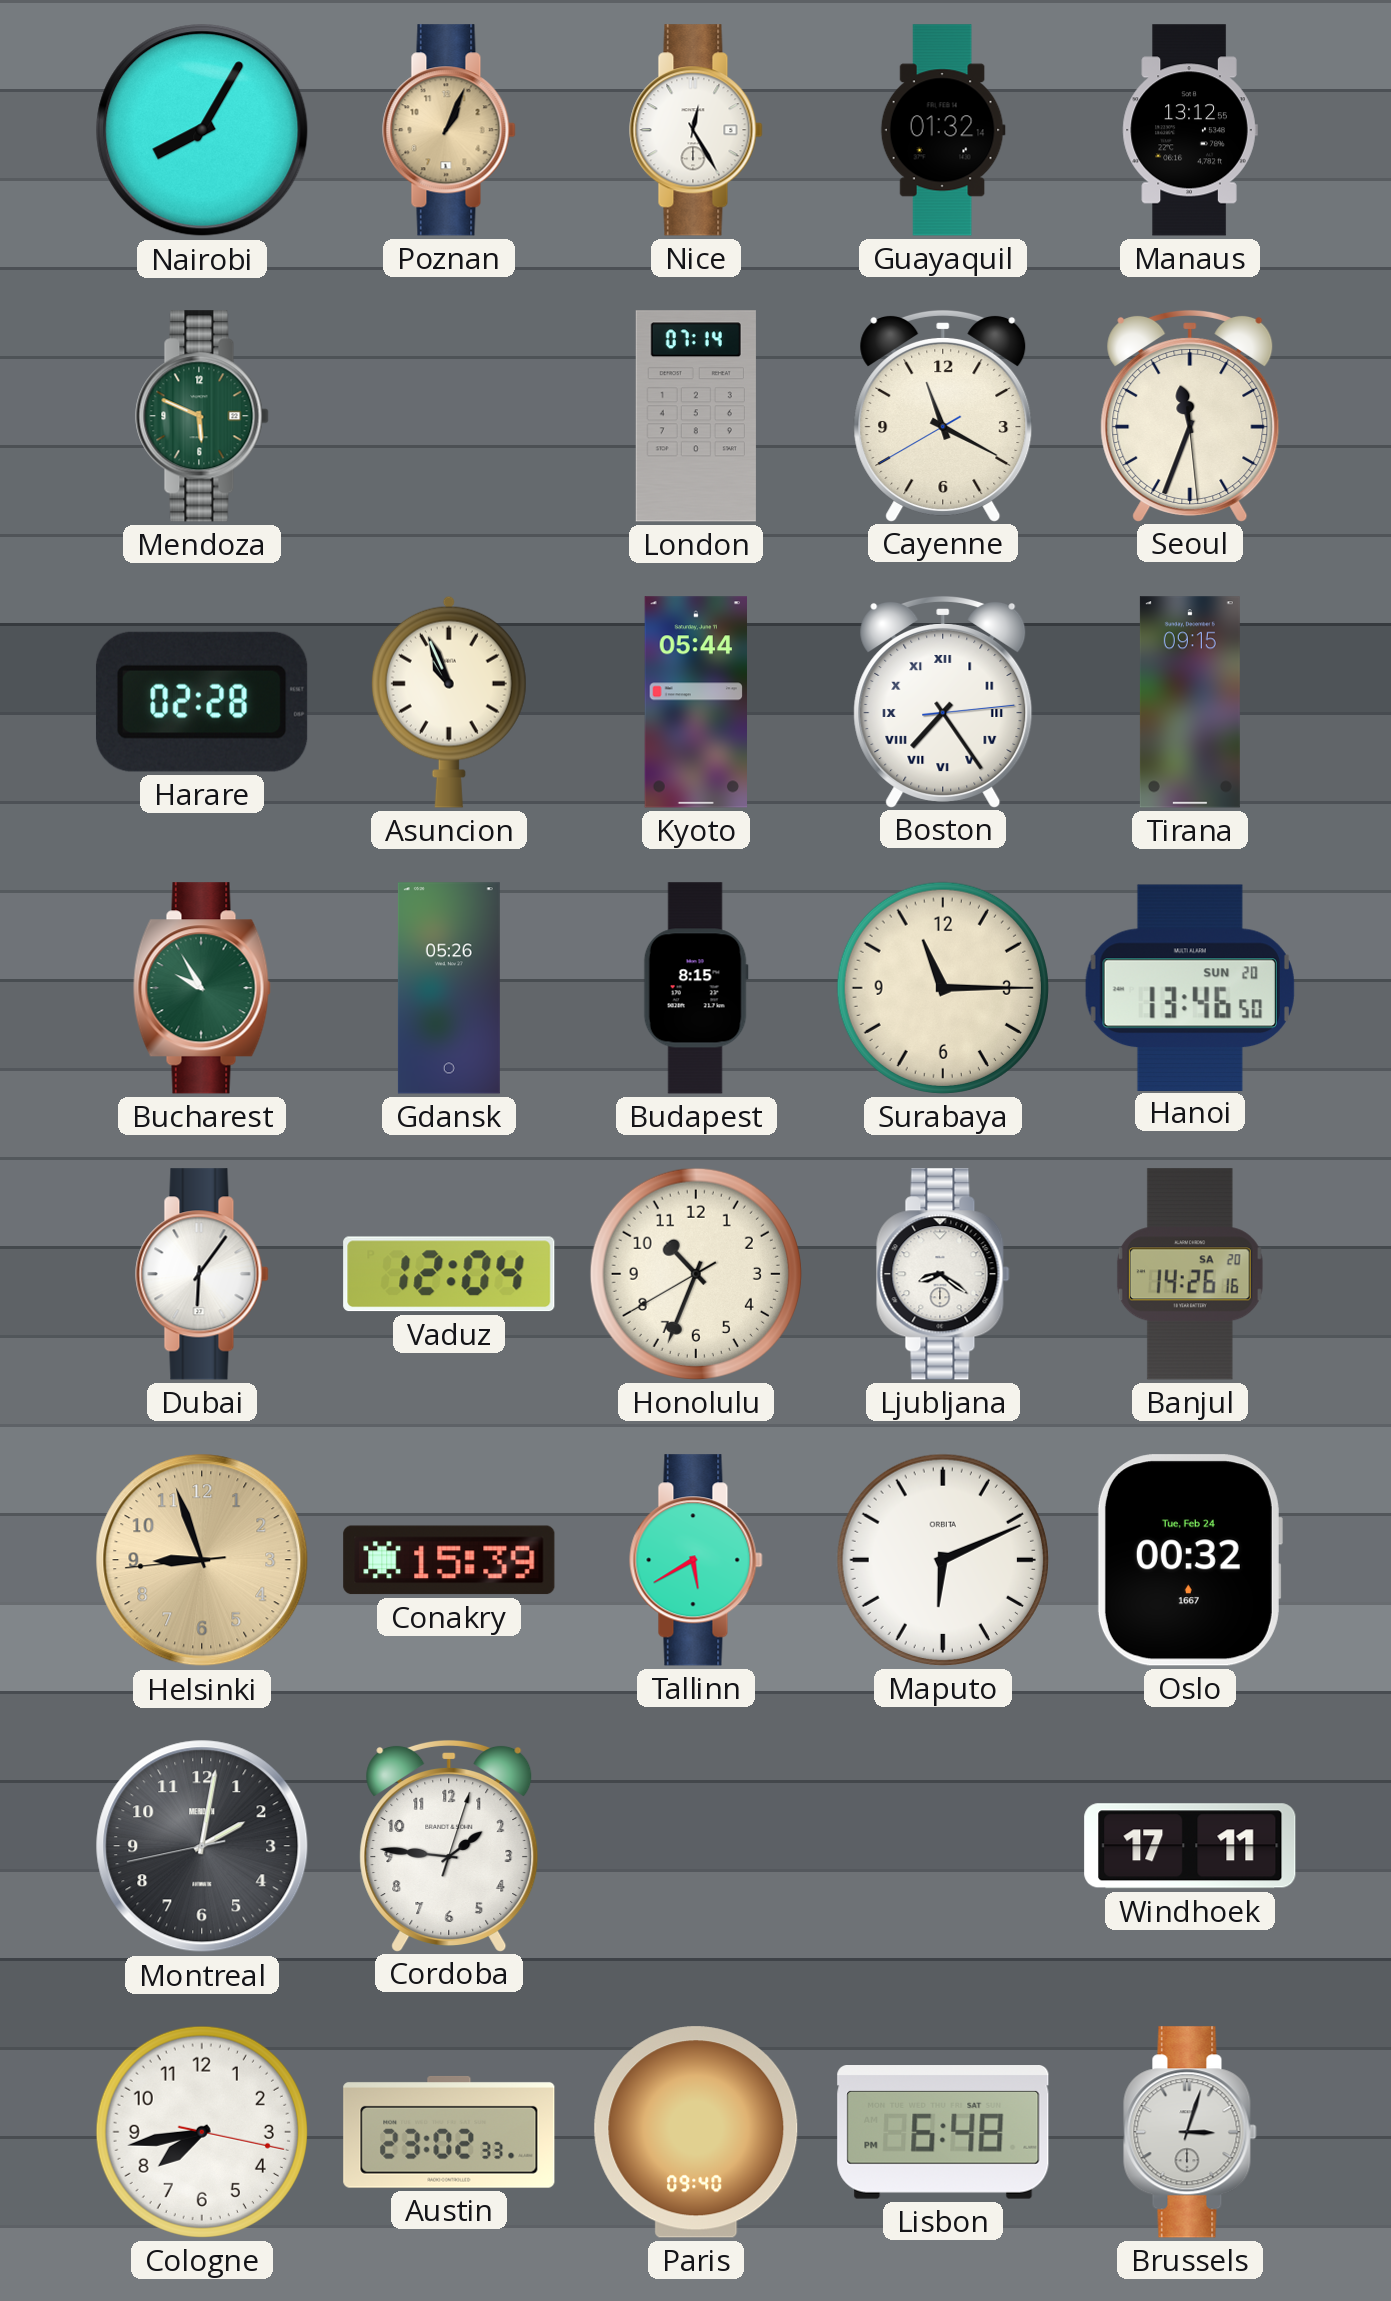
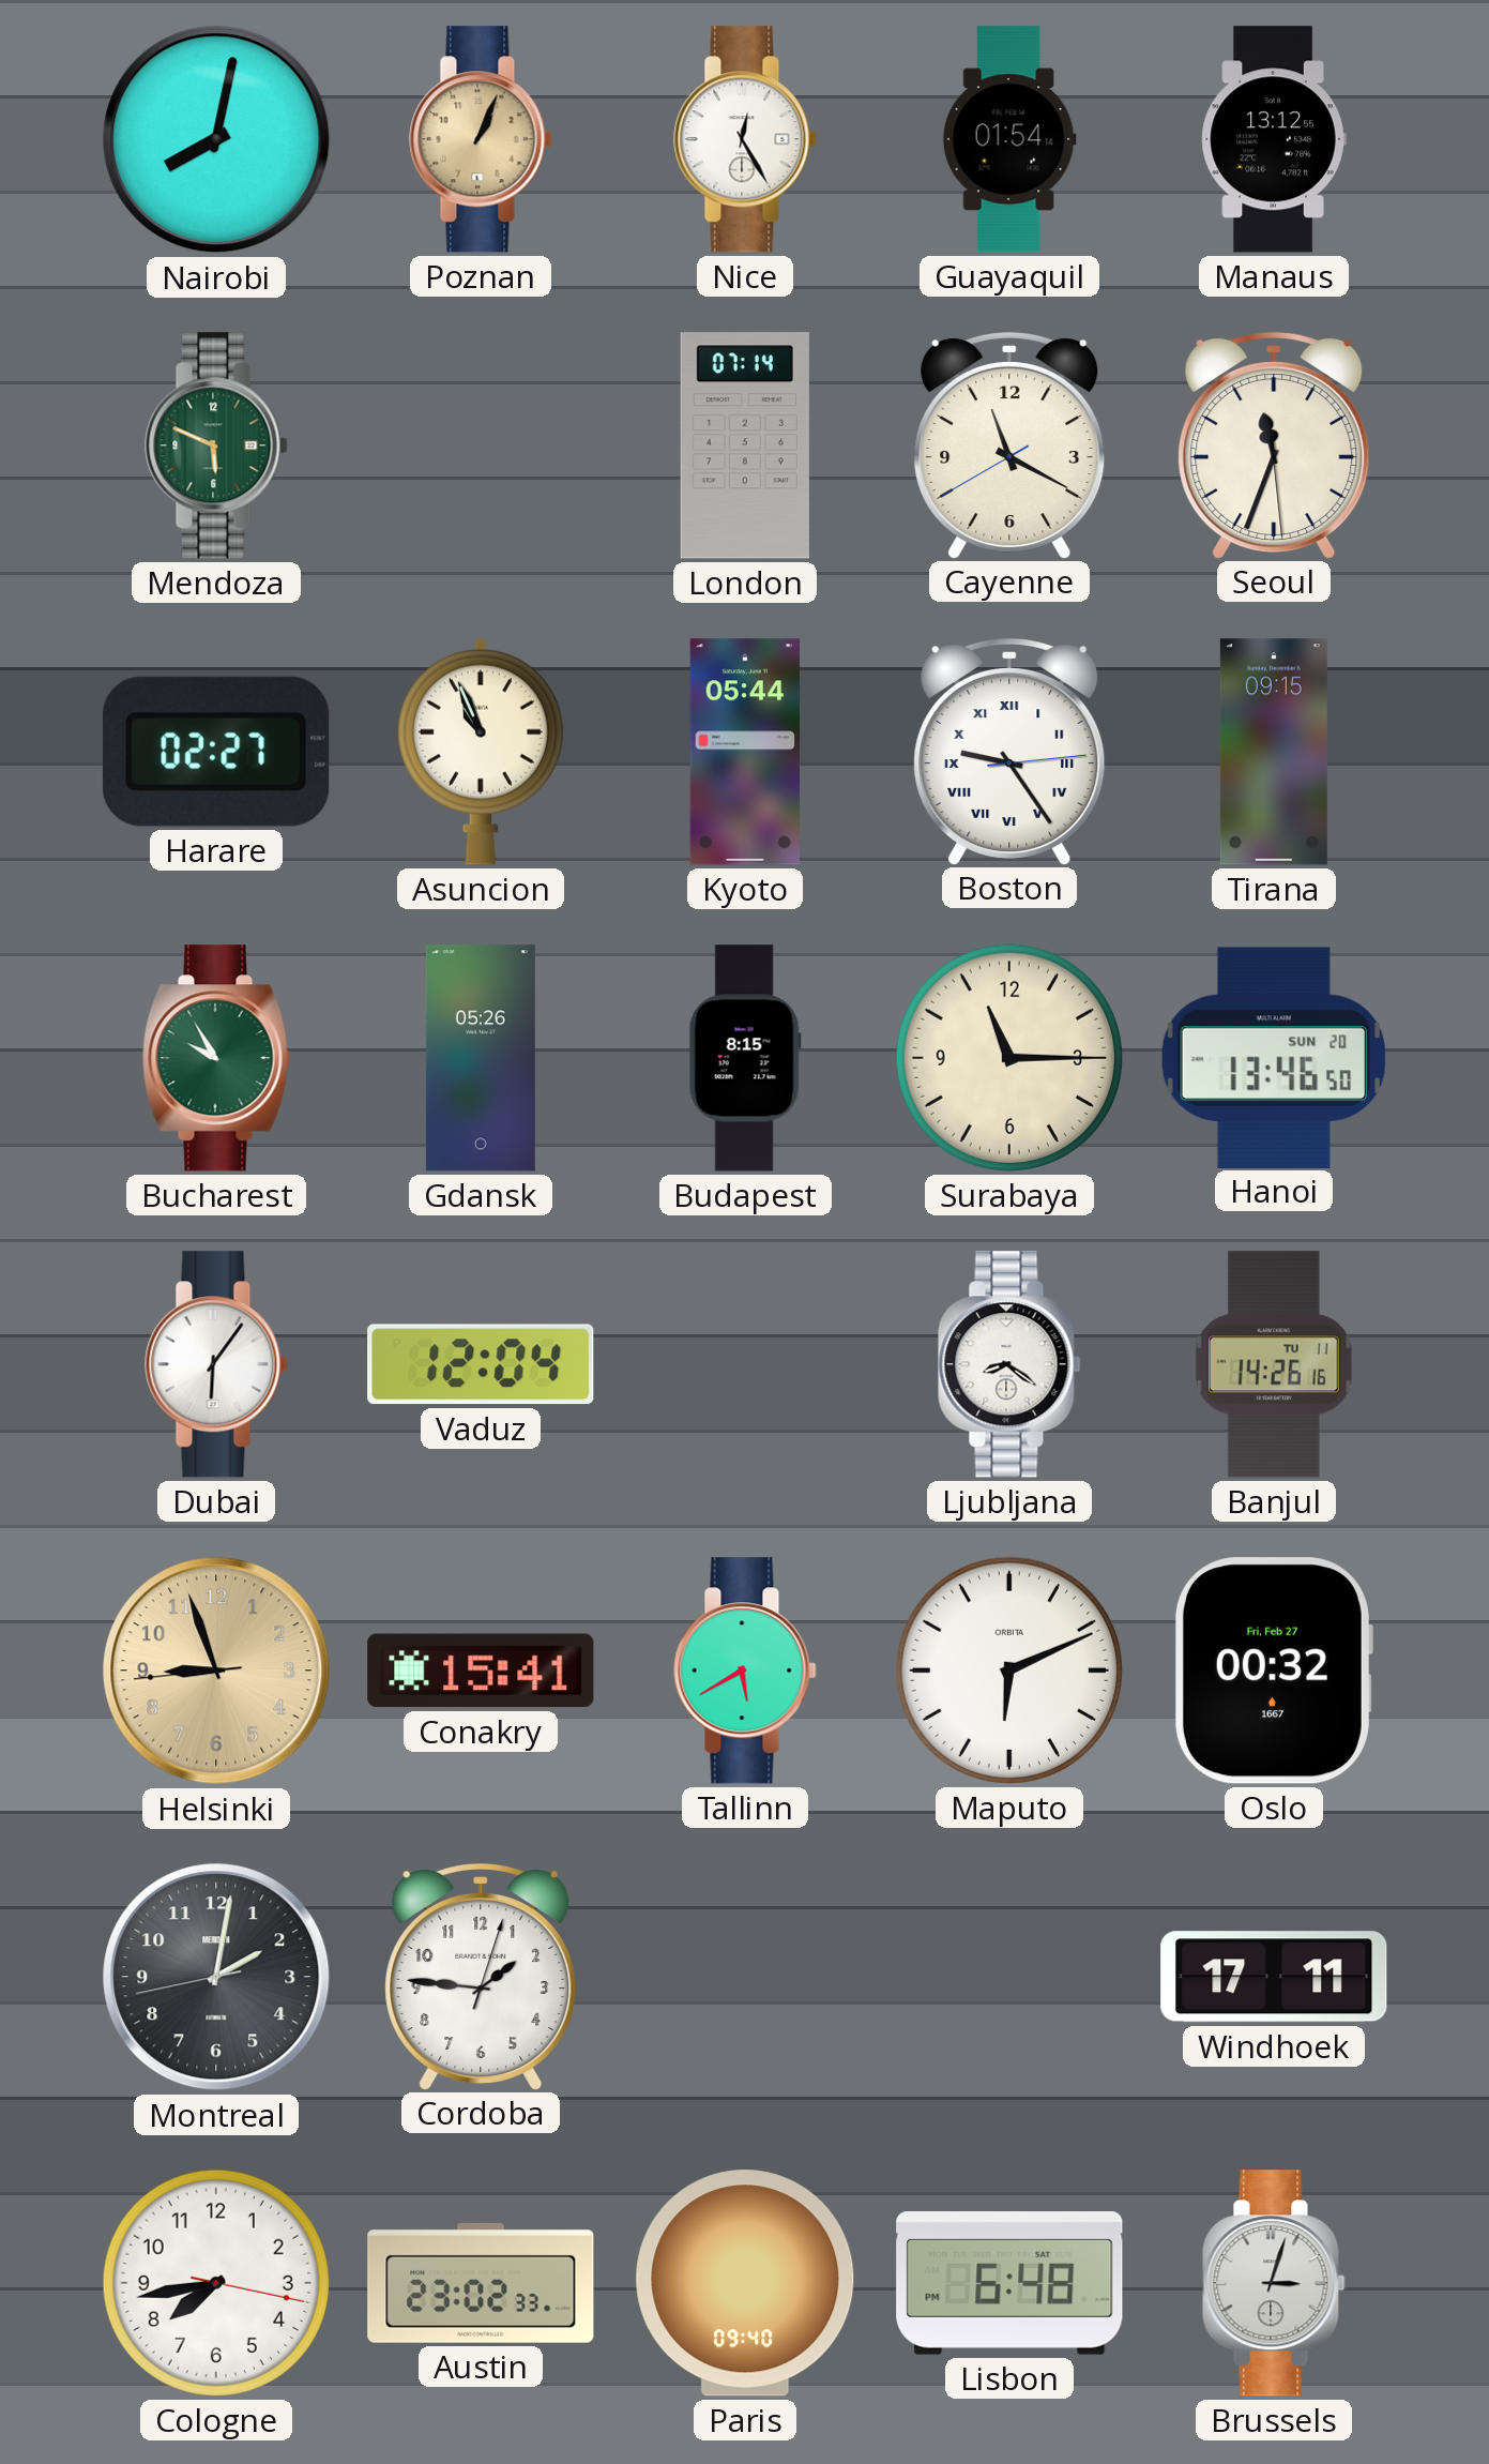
Nairobi: 8:05 -> 8:02 (216, 139)
Guayaquil: 01:32 -> 01:54 (1009, 139)
Harare: 02:28 -> 02:27 (216, 752)
Boston: 7:24 -> 9:24 (1009, 751)
Honolulu: 10:33 -> none (696, 1274)
Banjul date: SA 20 -> TU 11 (1274, 1364)
Conakry: 15:39 -> 15:41 (481, 1671)
Oslo date: Tue, Feb 24 -> Fri, Feb 27 (1273, 1671)
